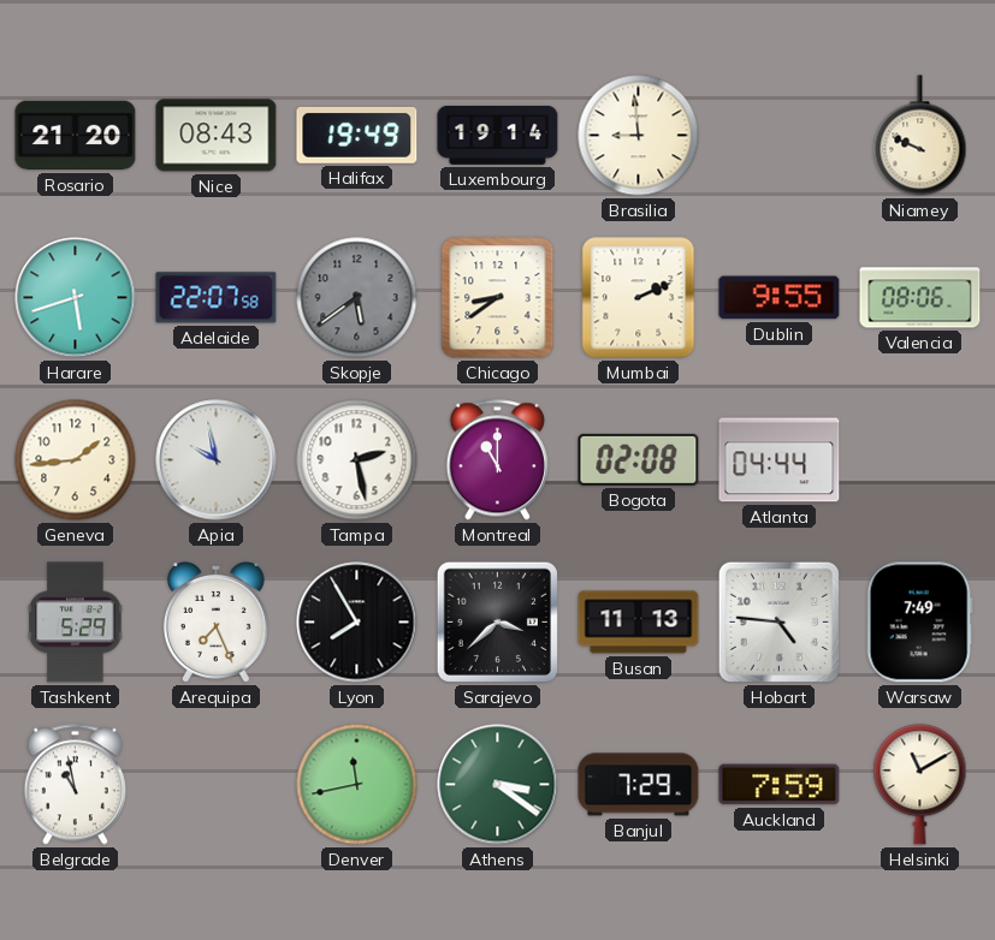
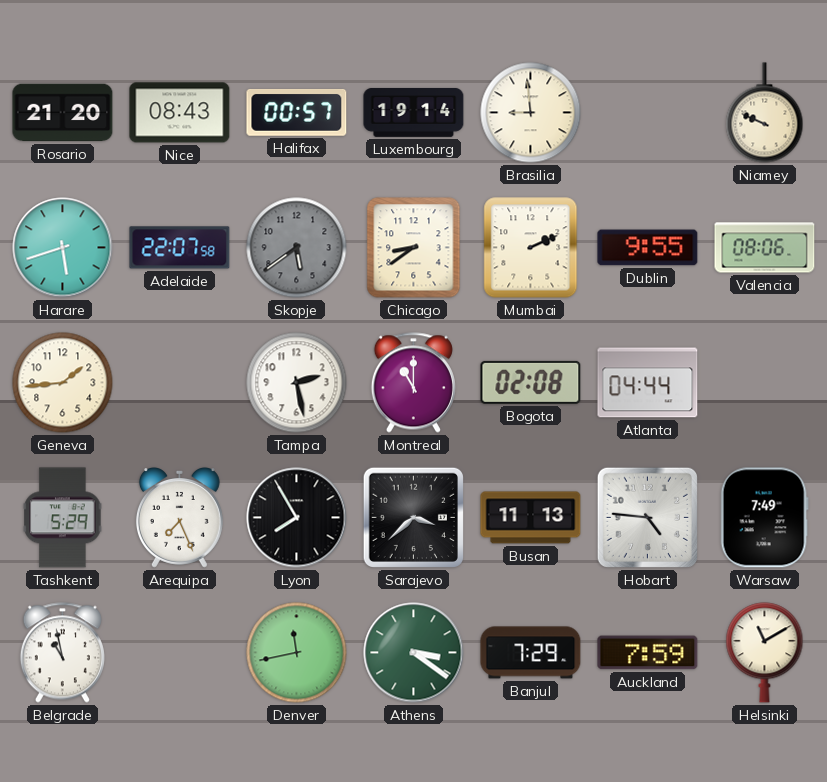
Halifax: 19:49 -> 00:57 (297, 113)
Apia: 9:58 -> none (217, 460)
